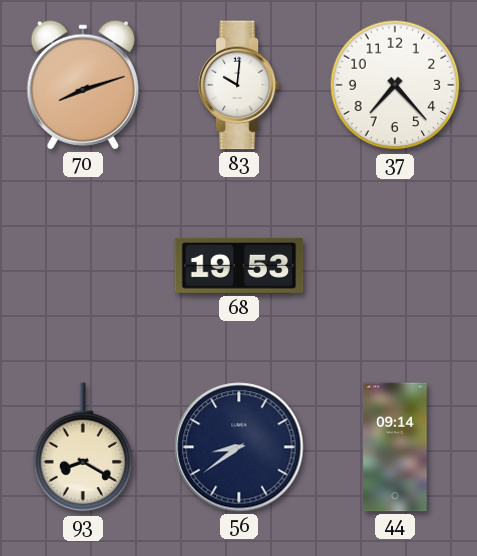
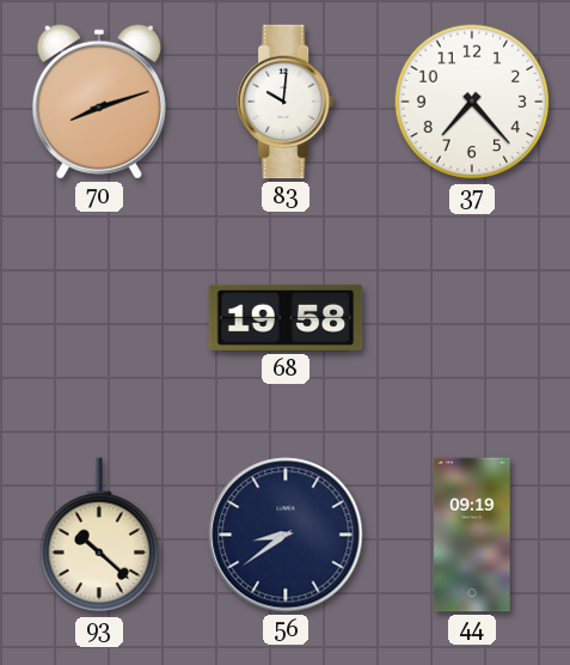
68: 19:53 -> 19:58 (286, 318)
93: 8:20 -> 10:22 (99, 536)
44: 09:14 -> 09:19 (472, 535)
